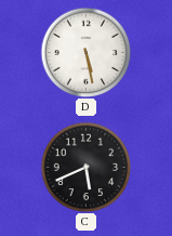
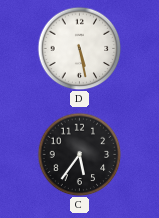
C: 5:41 -> 5:36 (79, 154)
